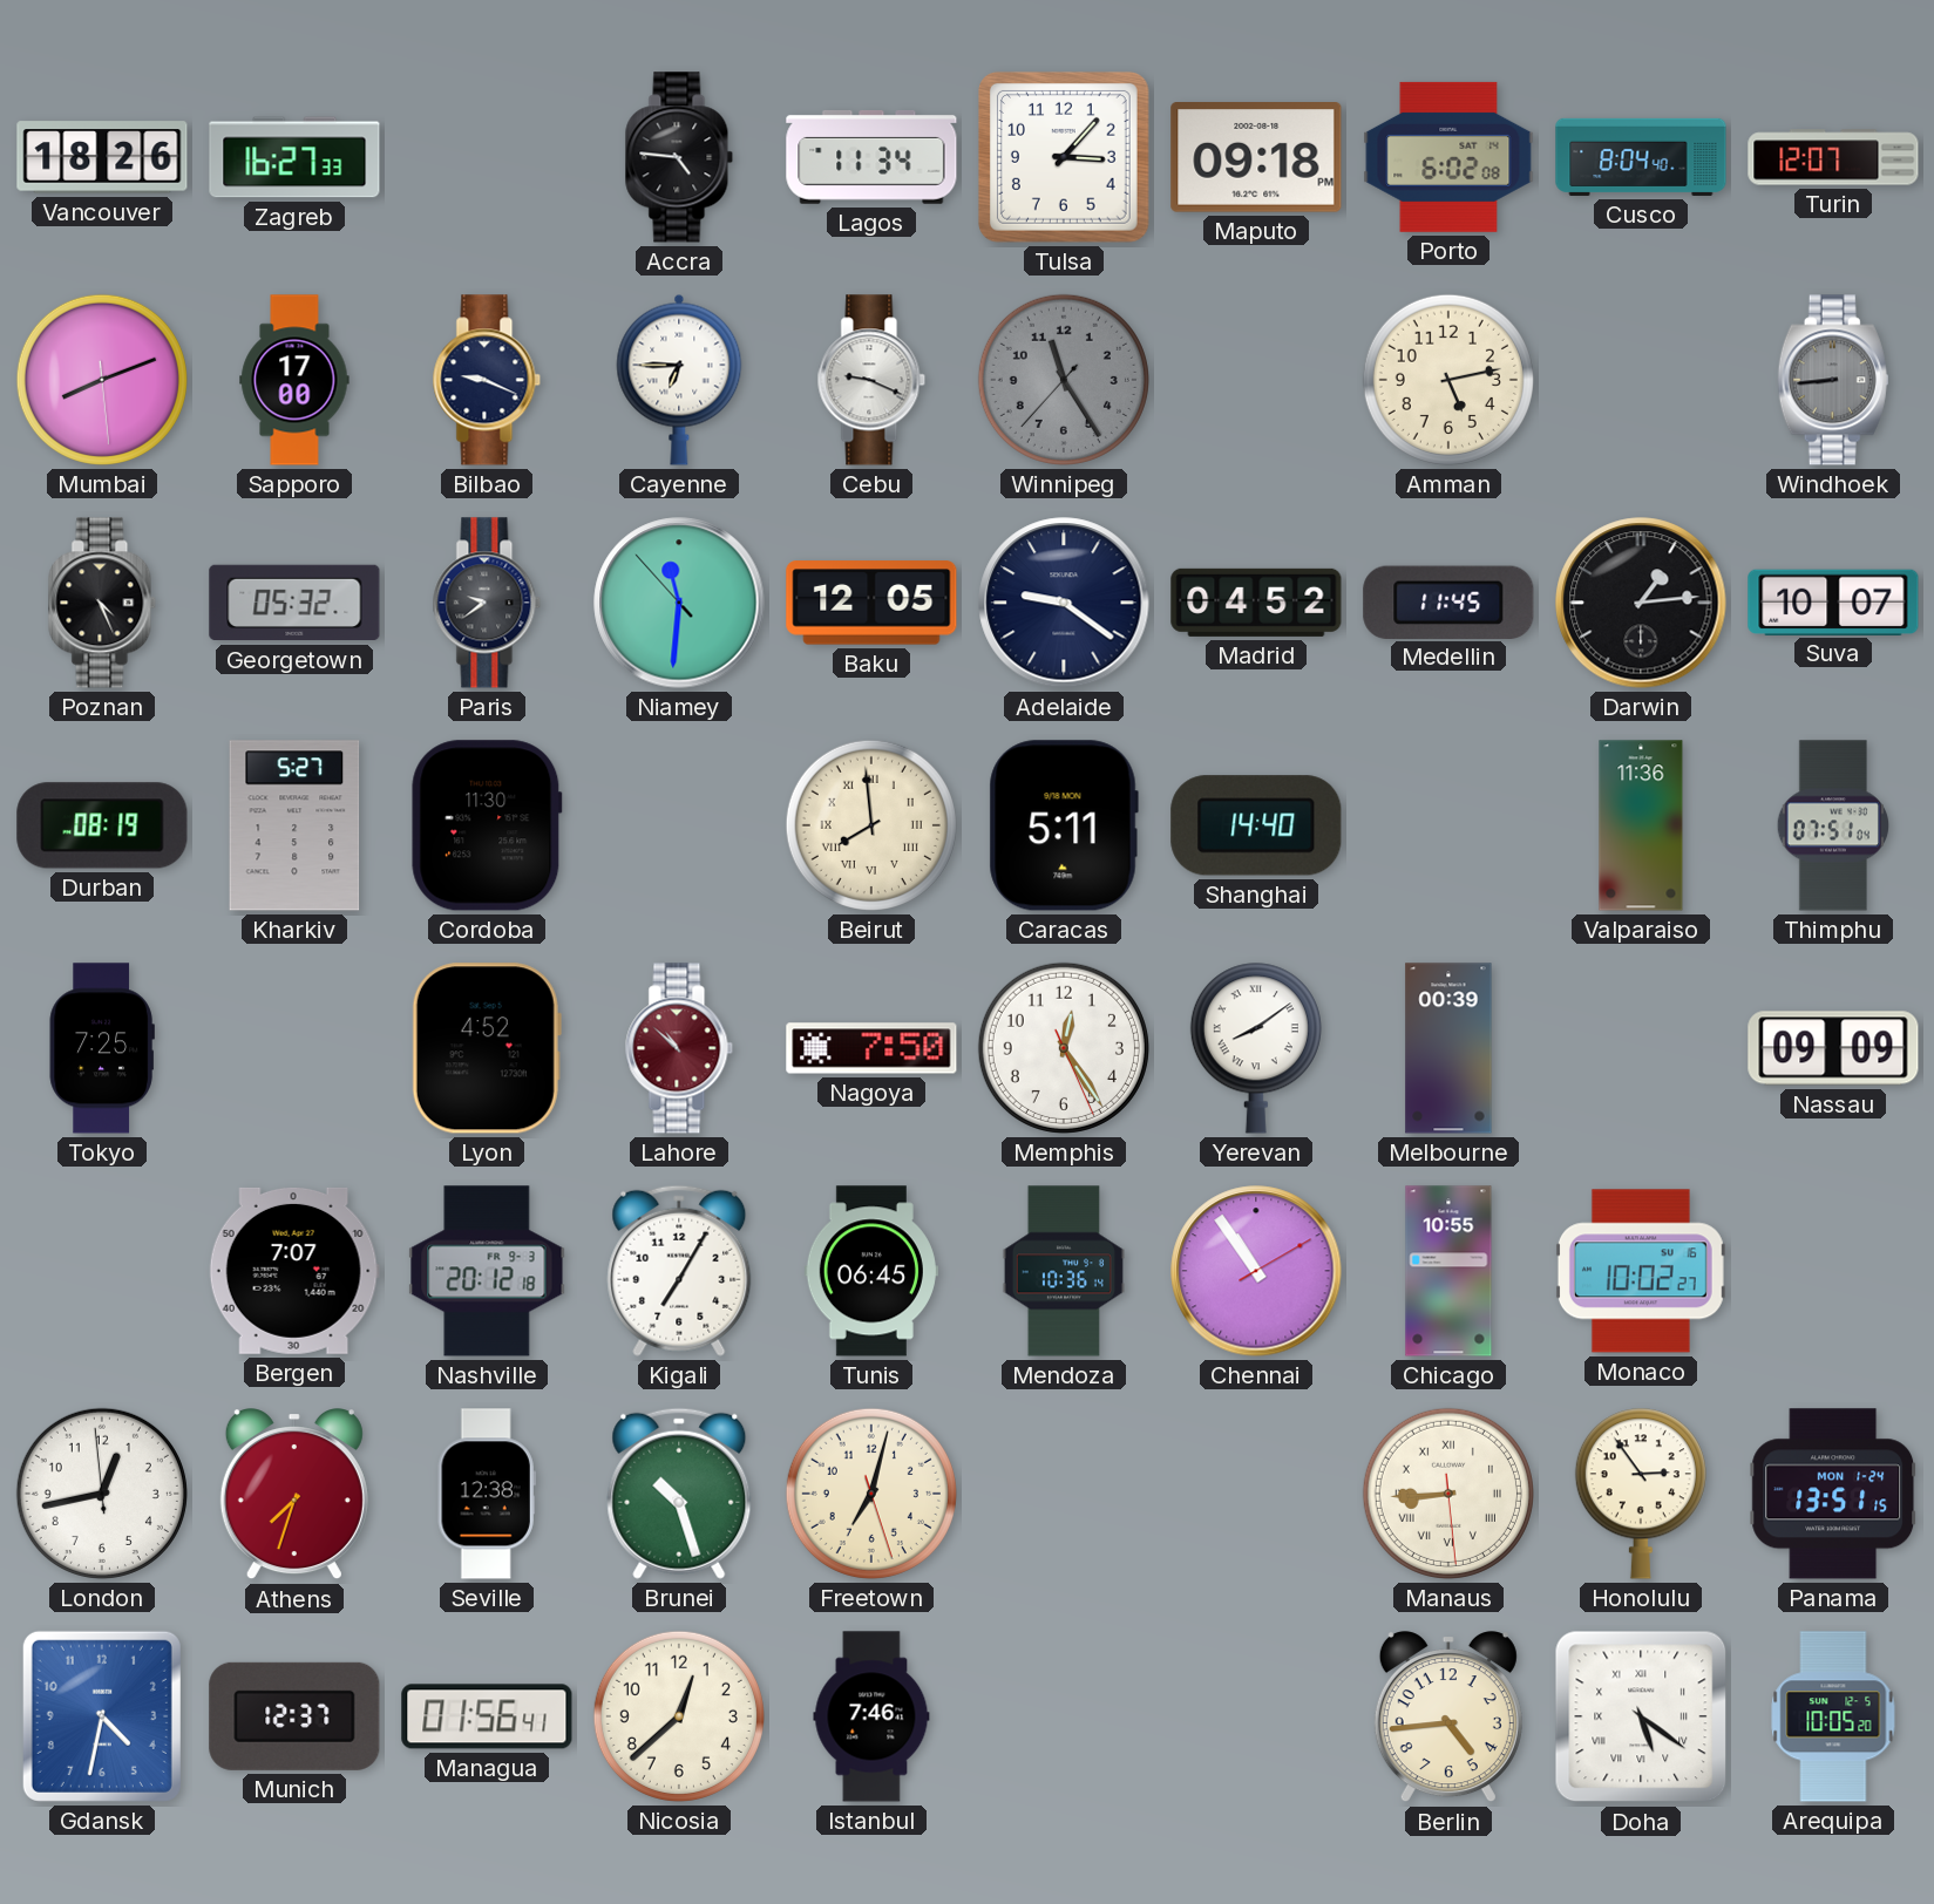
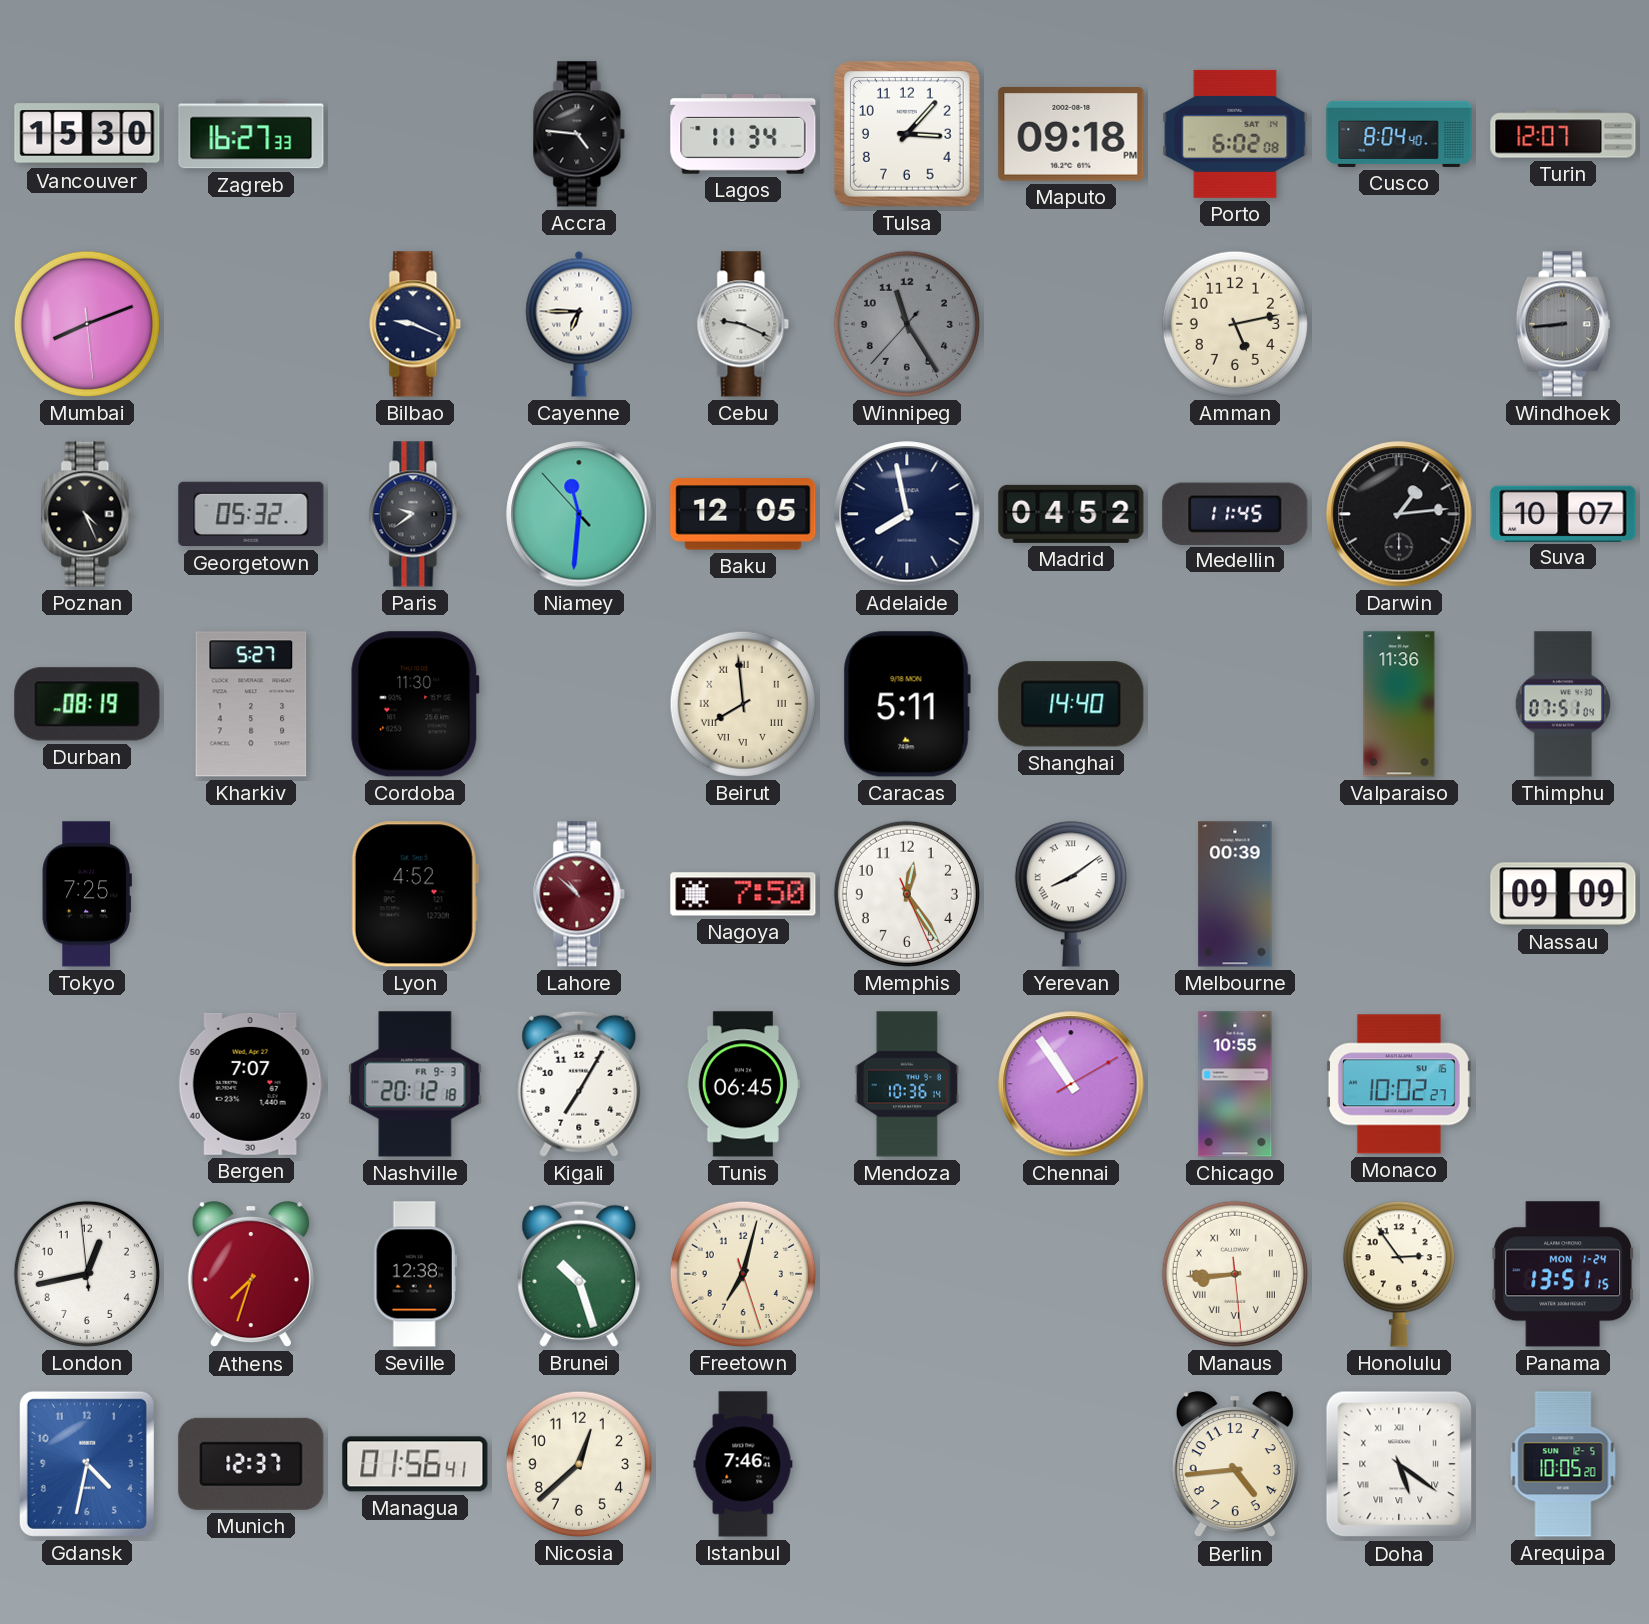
Vancouver: 18:26 -> 15:30 (87, 134)
Sapporo: 17:00 -> none (294, 380)
Adelaide: 9:21 -> 7:58 (907, 514)
